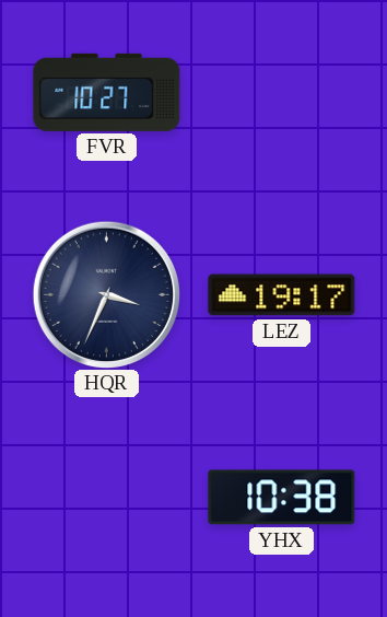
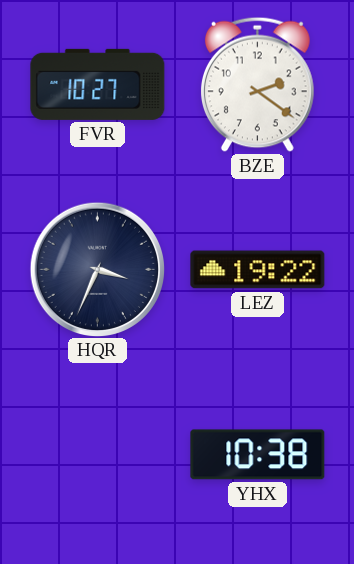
BZE: none -> 2:21 (257, 84)
LEZ: 19:17 -> 19:22 (258, 270)
